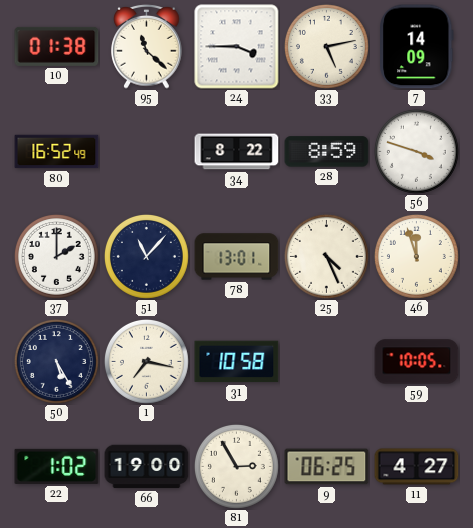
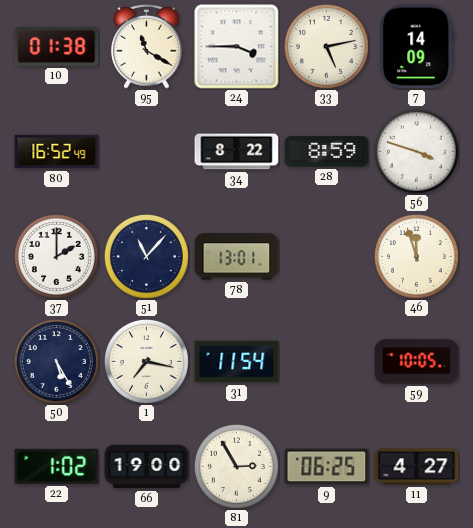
95: 11:22 -> 11:20 (147, 46)
25: 4:26 -> none (326, 256)
31: 10:58 -> 11:54 (237, 362)
